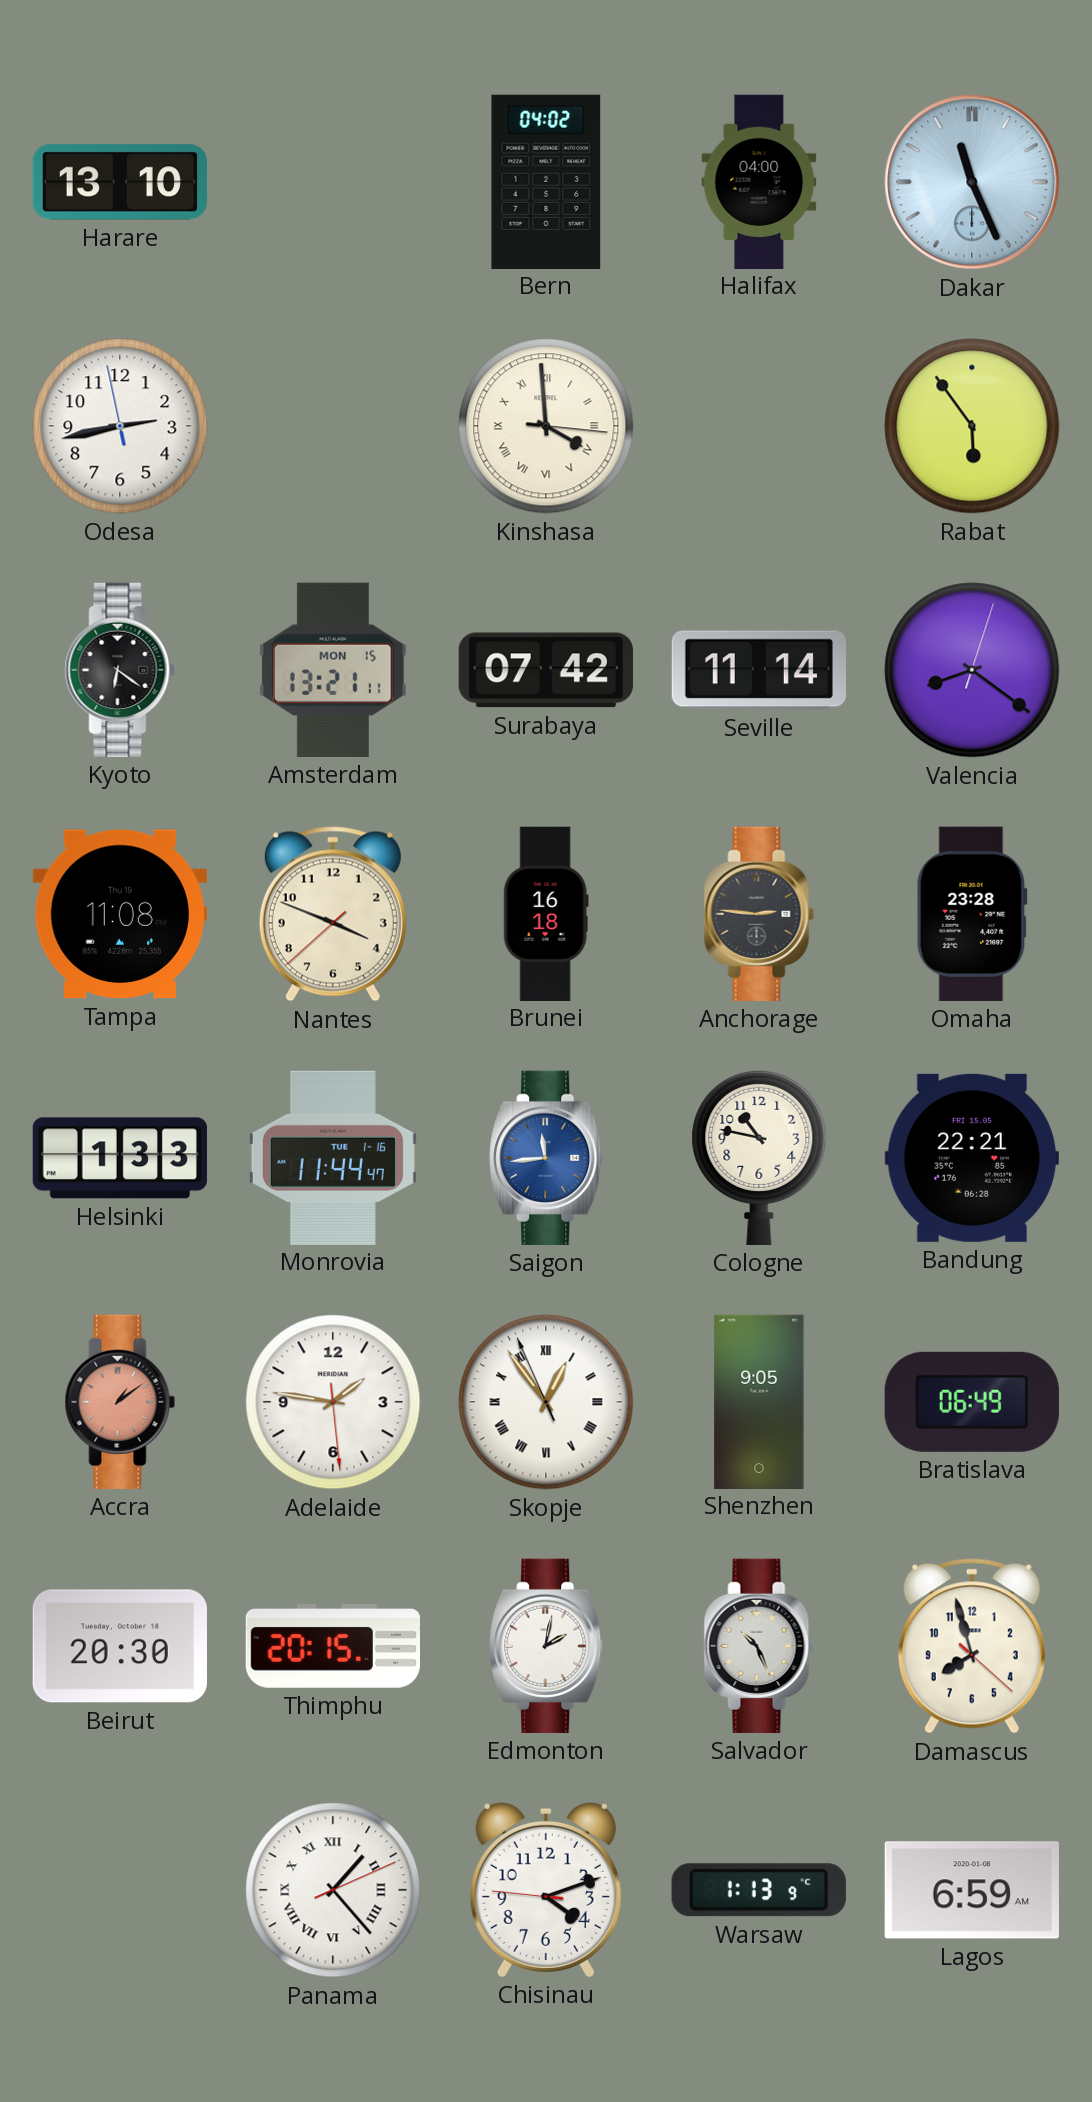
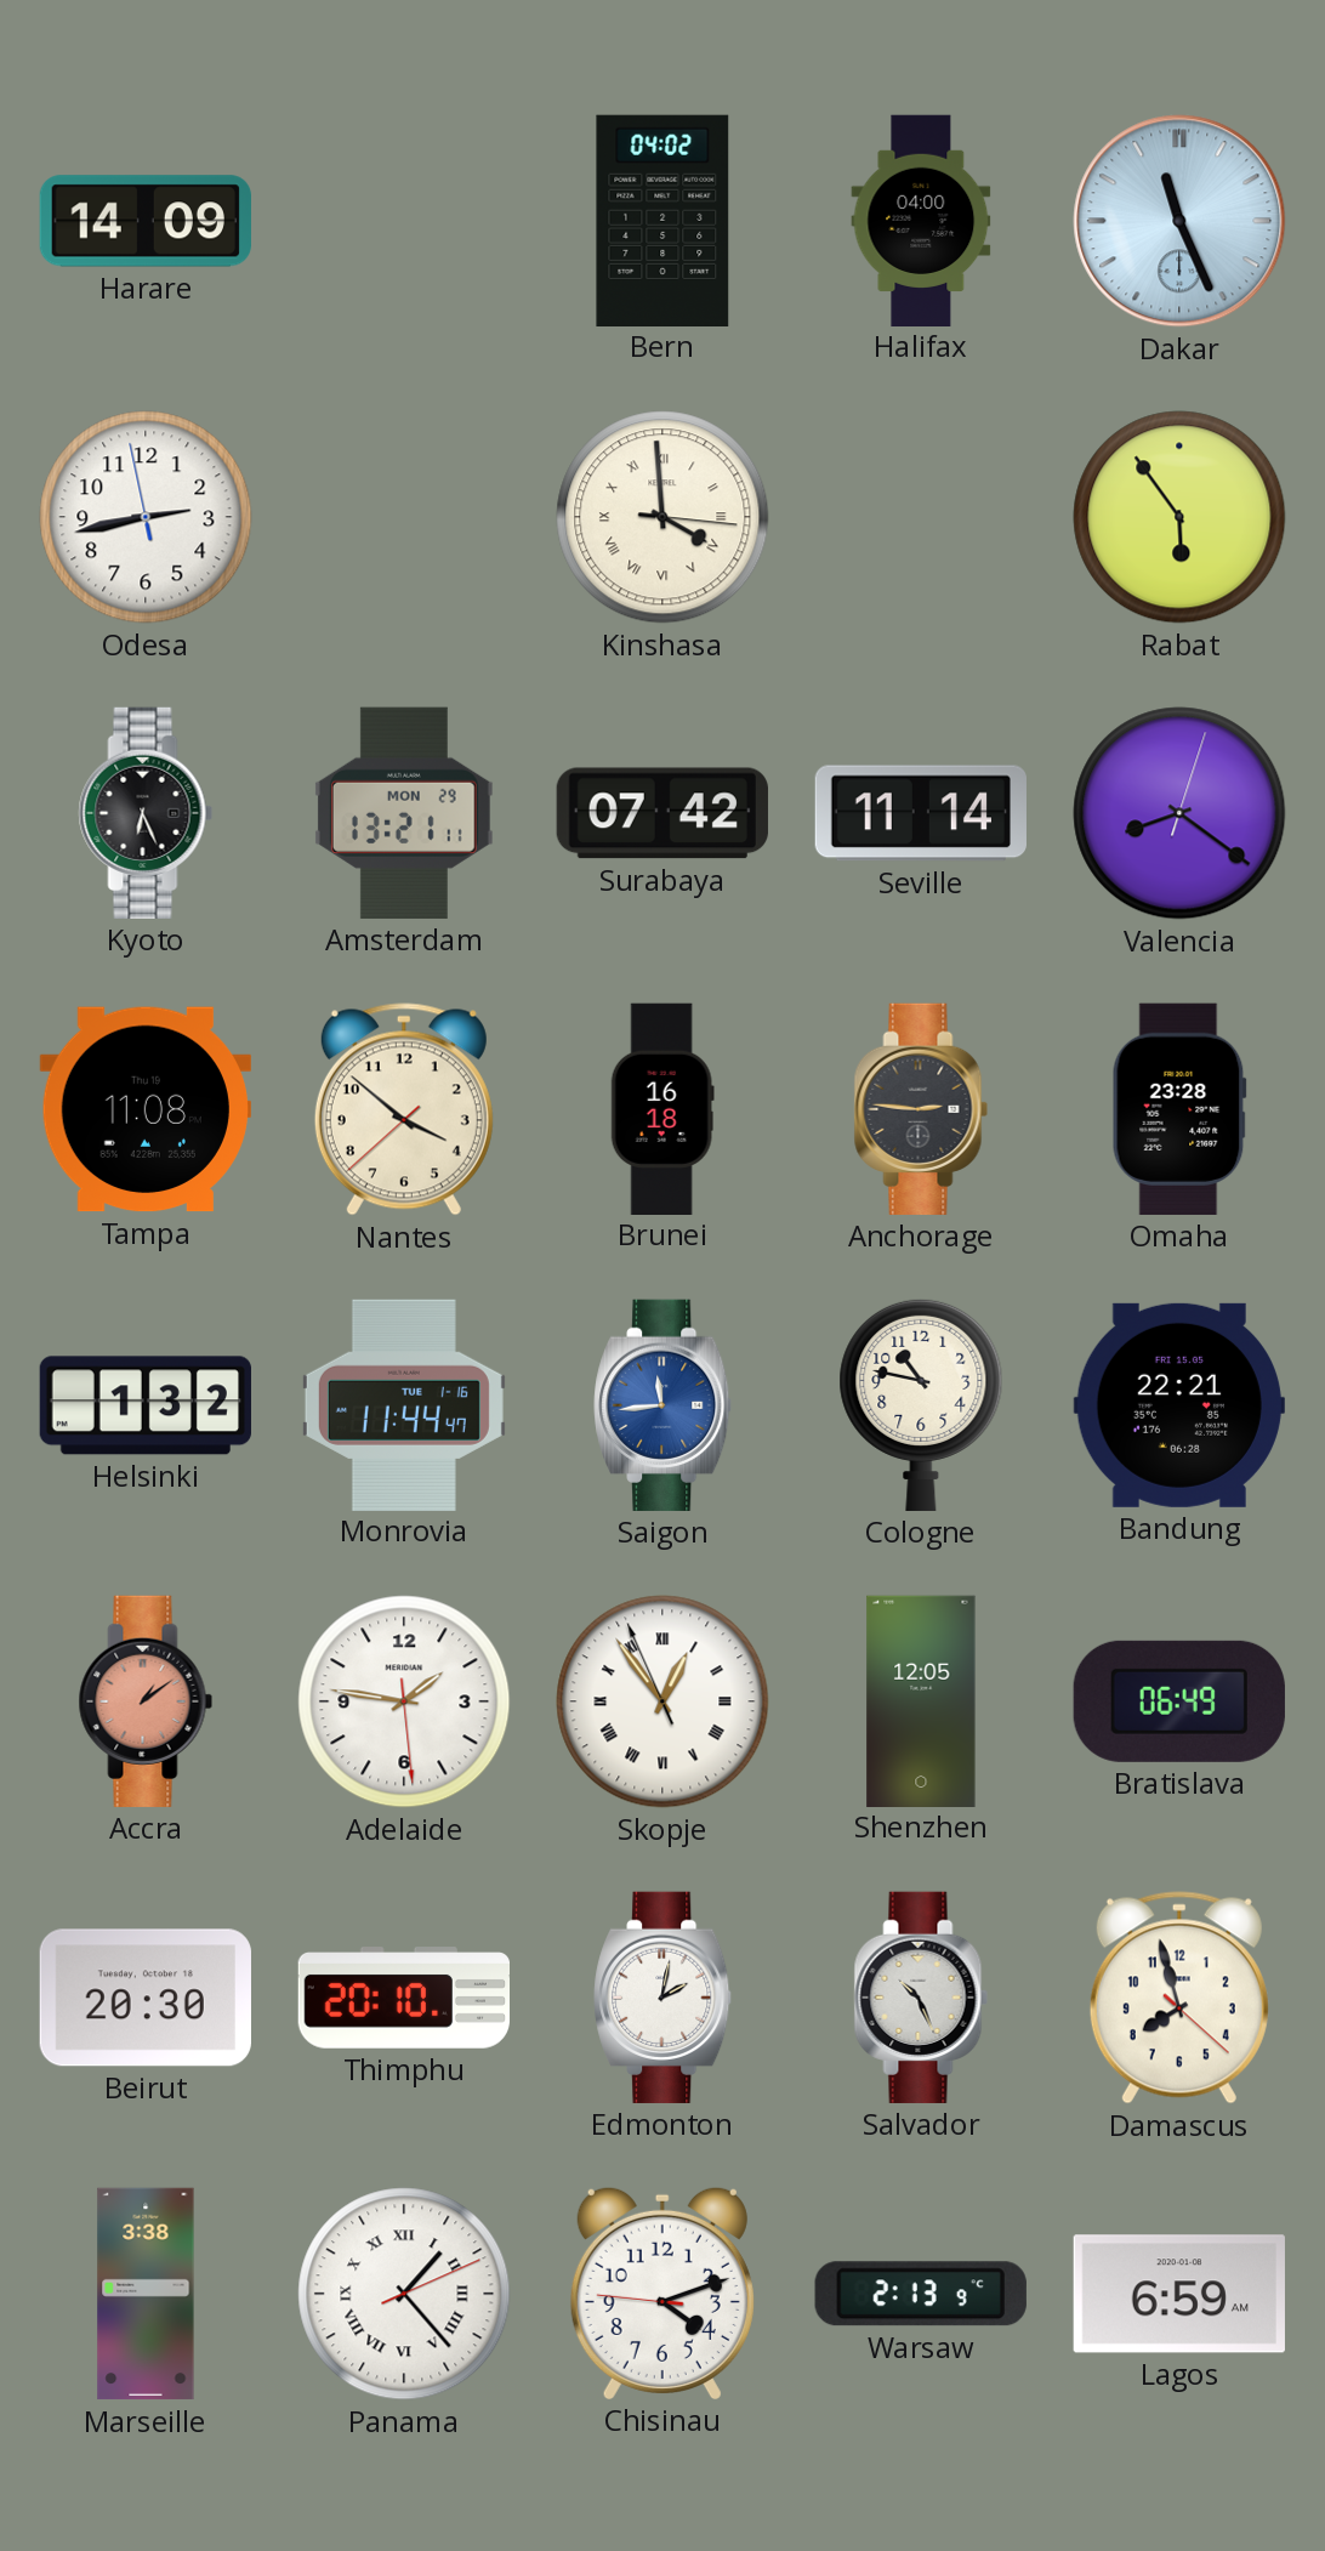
Harare: 13:10 -> 14:09 (146, 221)
Kyoto: 6:21 -> 6:26 (146, 813)
Amsterdam date: MON 15 -> MON 29 (404, 813)
Nantes: 3:48 -> 3:51 (404, 1109)
Helsinki: 1:33 -> 1:32 (146, 1405)
Shenzhen: 9:05 -> 12:05 (921, 1700)
Thimphu: 20:15 -> 20:10 (403, 1998)
Marseille: none -> 3:38 (146, 2294)
Warsaw: 1:13 -> 2:13 (921, 2294)
